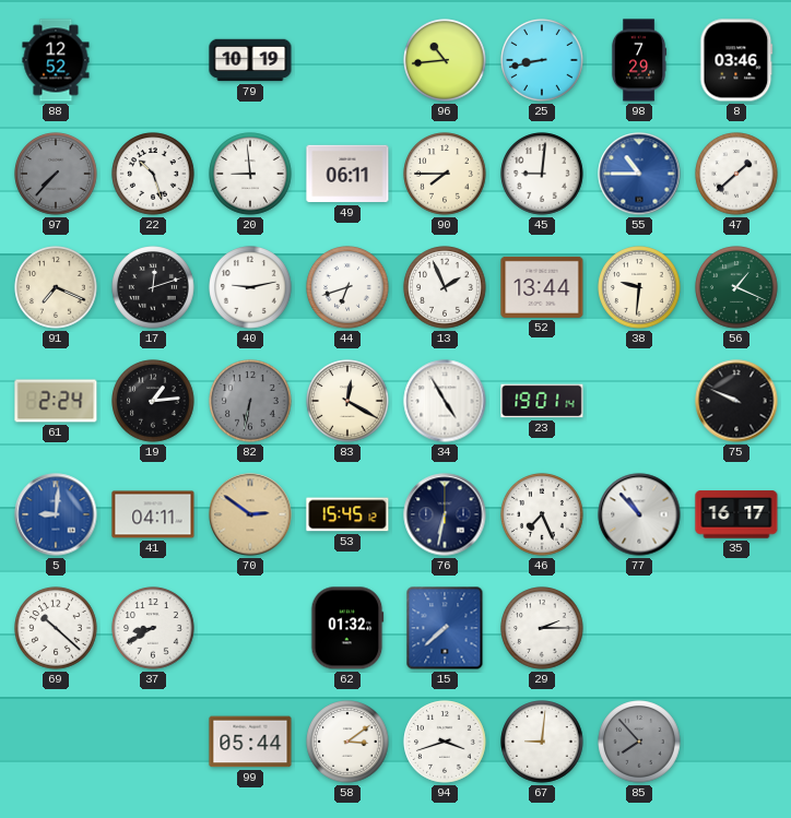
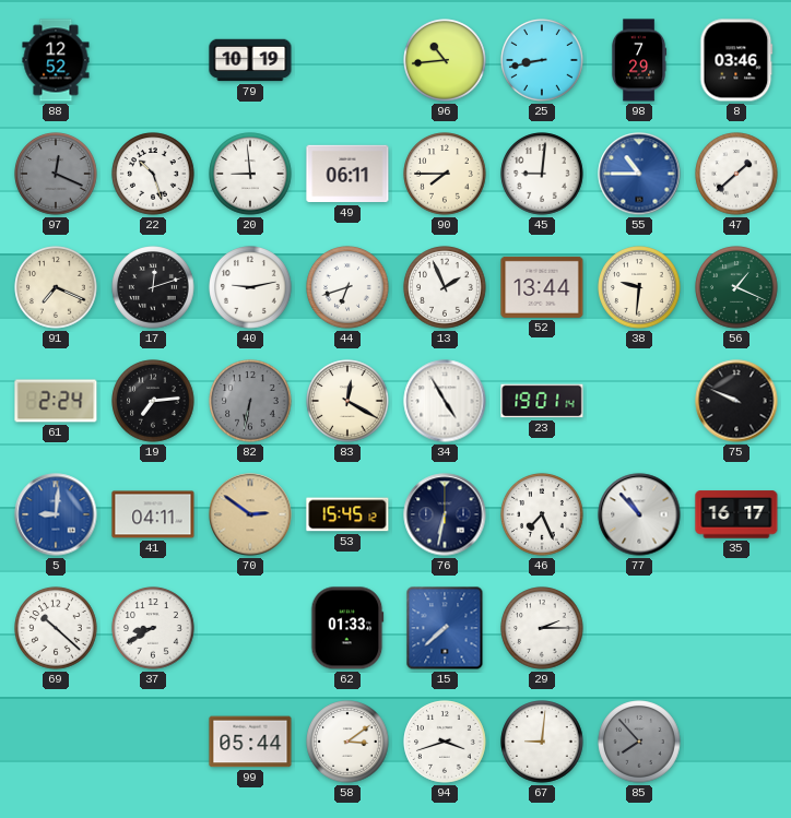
97: 7:37 -> 12:19 (56, 174)
19: 1:14 -> 7:14 (153, 401)
62: 01:32 -> 01:33 (347, 628)
